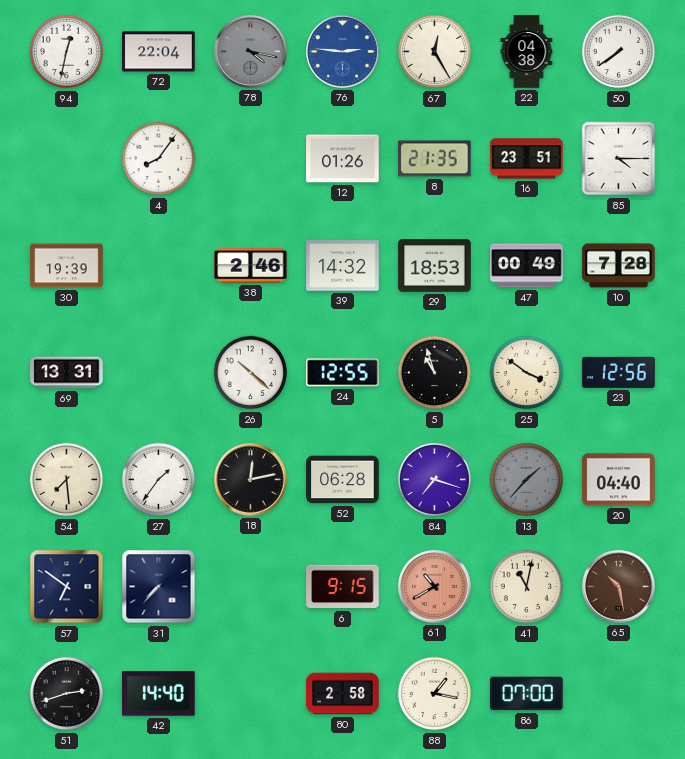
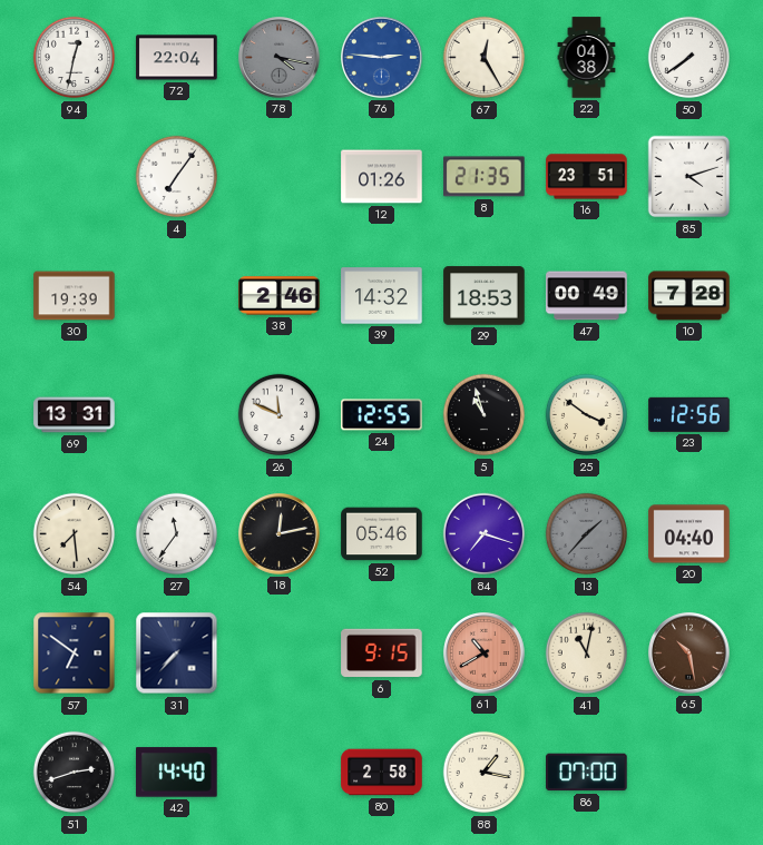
4: 8:06 -> 7:06 (177, 177)
85: 4:15 -> 4:12 (689, 177)
26: 10:22 -> 11:49 (280, 415)
27: 1:36 -> 11:36 (177, 534)
52: 06:28 -> 05:46 (382, 534)
